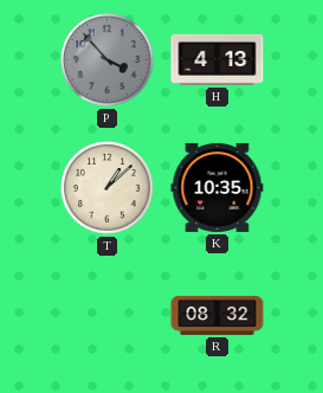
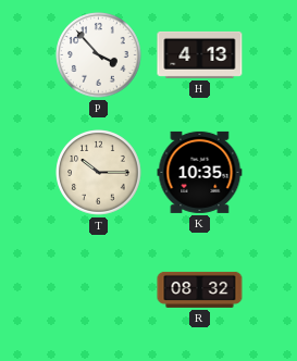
P dial: grey -> white (99, 55)
T: 1:08 -> 10:15 (99, 173)
